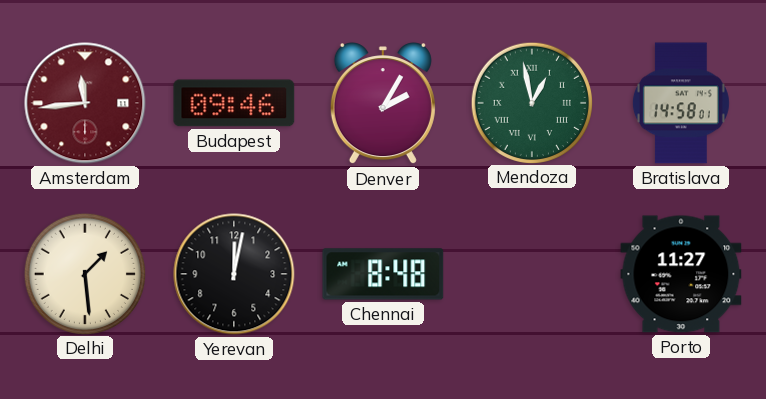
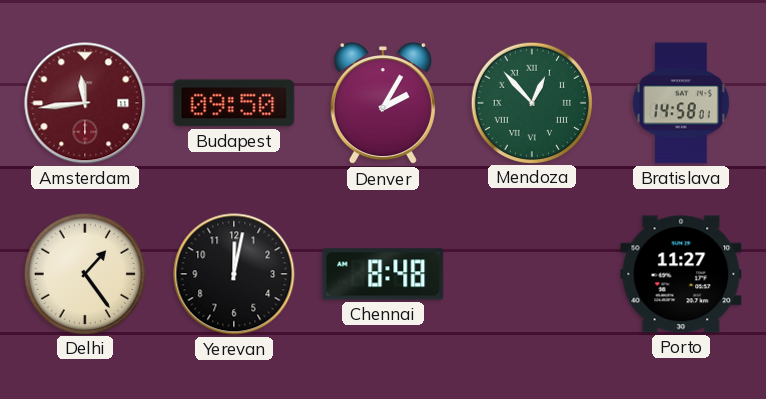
Budapest: 09:46 -> 09:50 (234, 103)
Mendoza: 12:58 -> 12:53 (531, 102)
Delhi: 1:29 -> 1:24 (84, 273)
